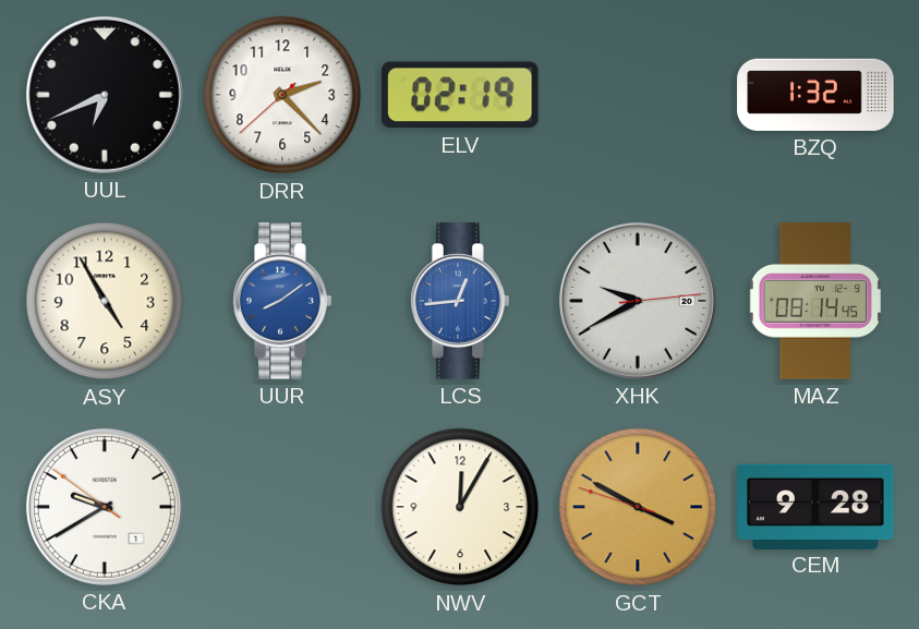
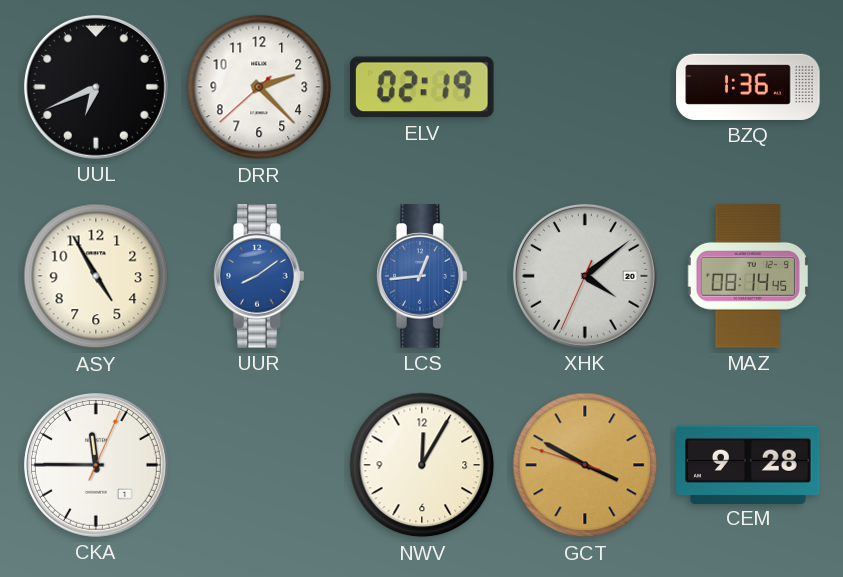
BZQ: 1:32 -> 1:36 (748, 87)
XHK: 9:40 -> 4:08 (585, 276)
CKA: 9:39 -> 11:45 (96, 465)
